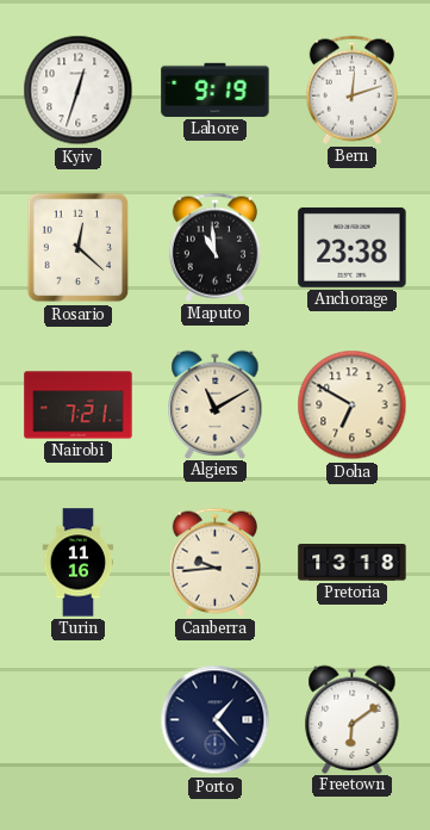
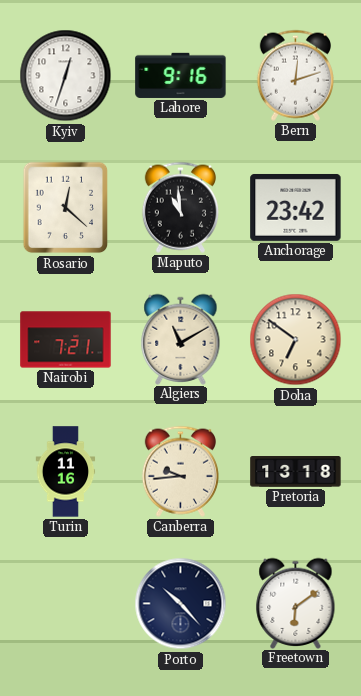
Lahore: 9:19 -> 9:16 (181, 75)
Anchorage: 23:38 -> 23:42 (296, 207)
Doha: 6:50 -> 6:51 (296, 340)
Porto: 1:23 -> 10:23 (181, 604)
